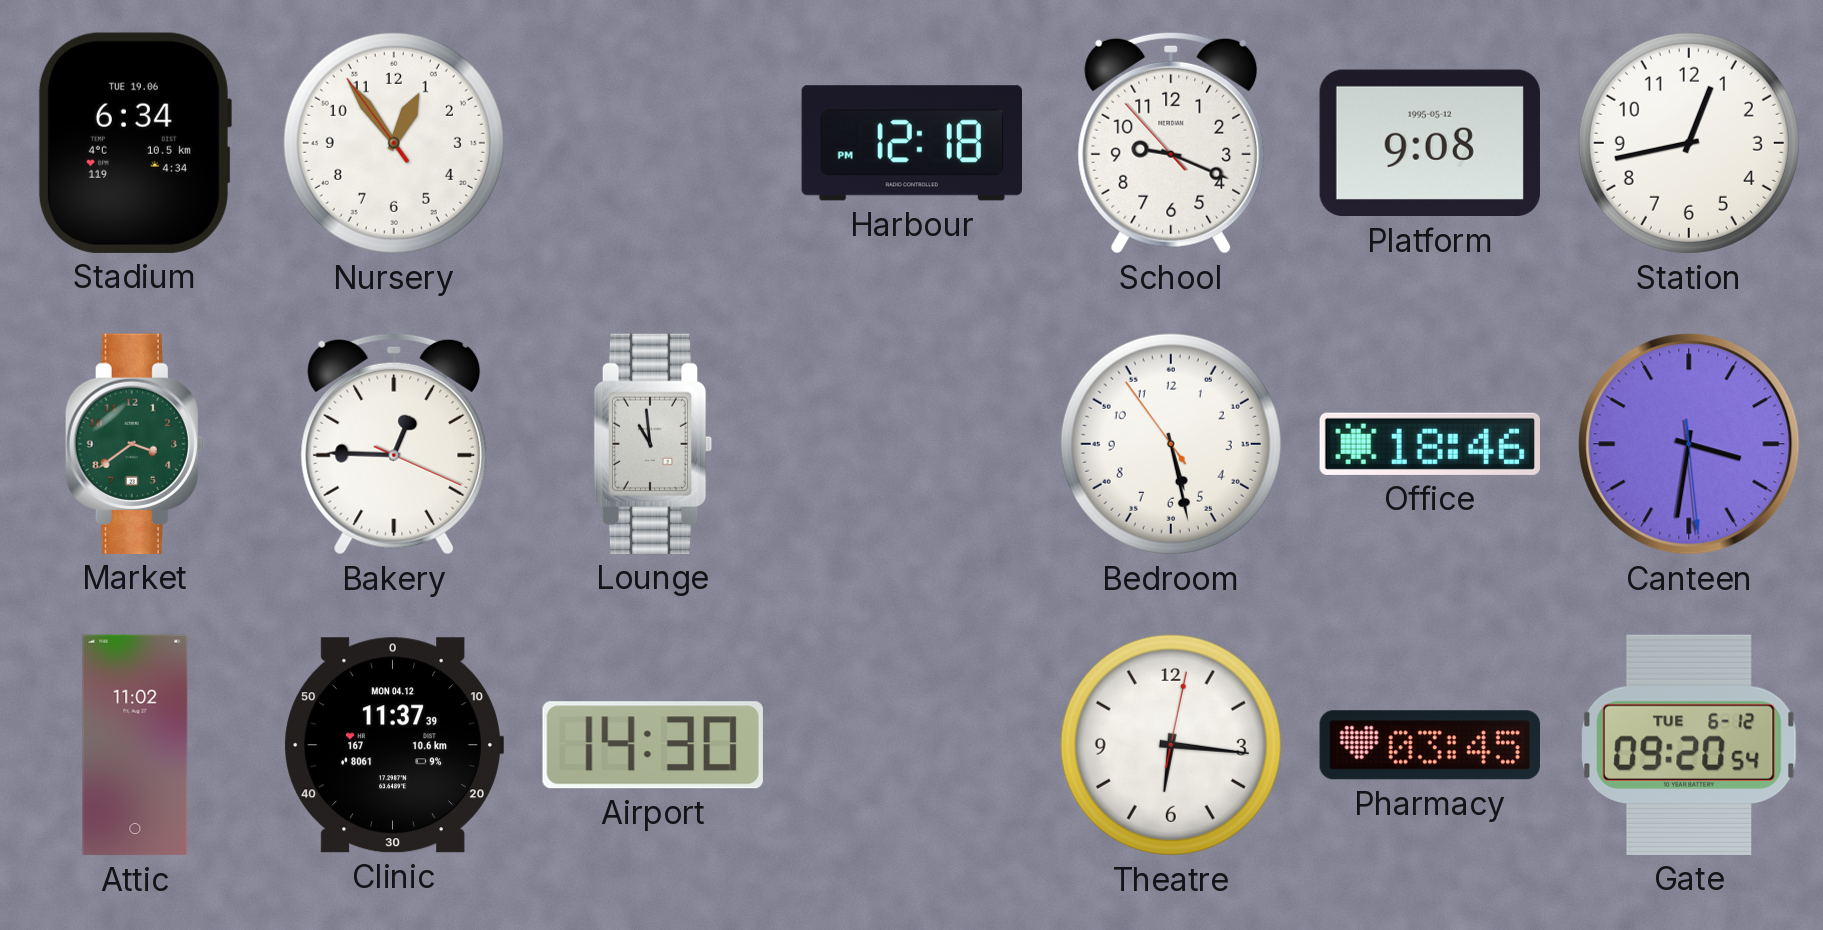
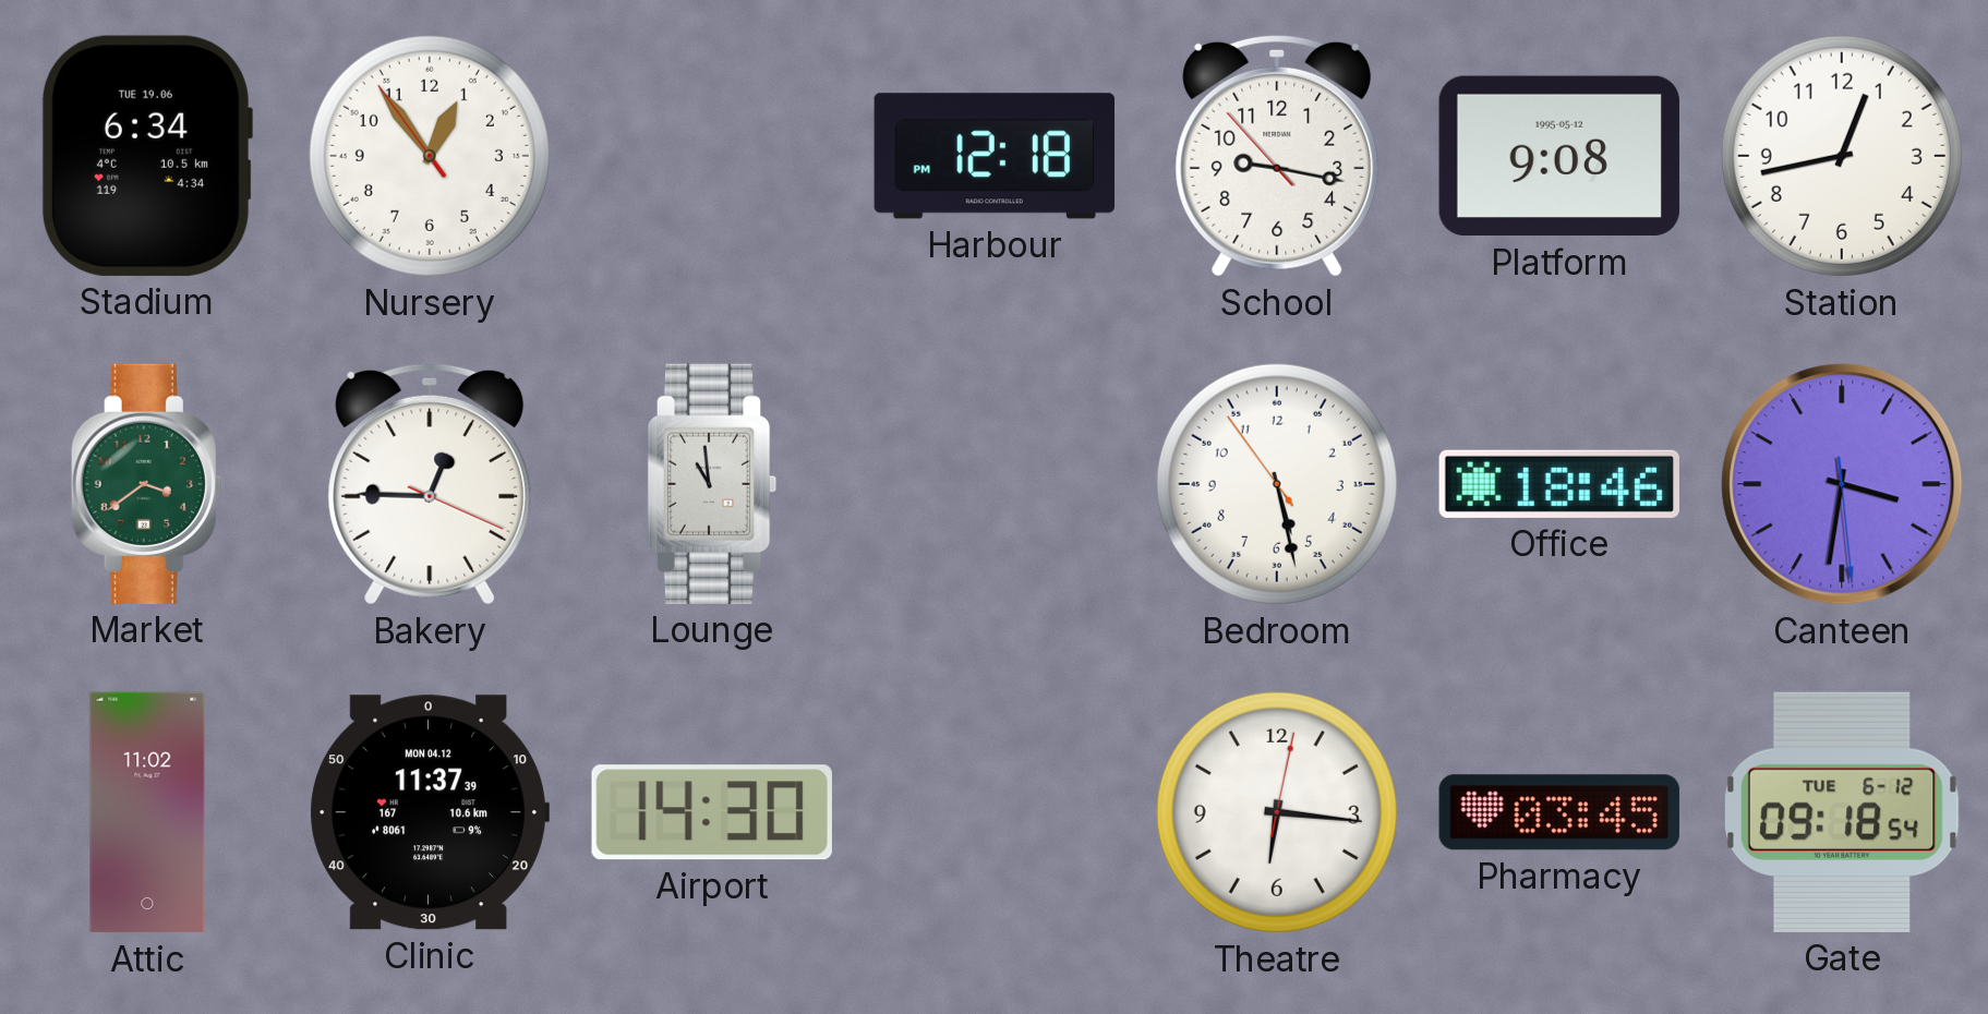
School: 9:18 -> 9:16 (1277, 156)
Gate: 09:20 -> 09:18 (1842, 812)
